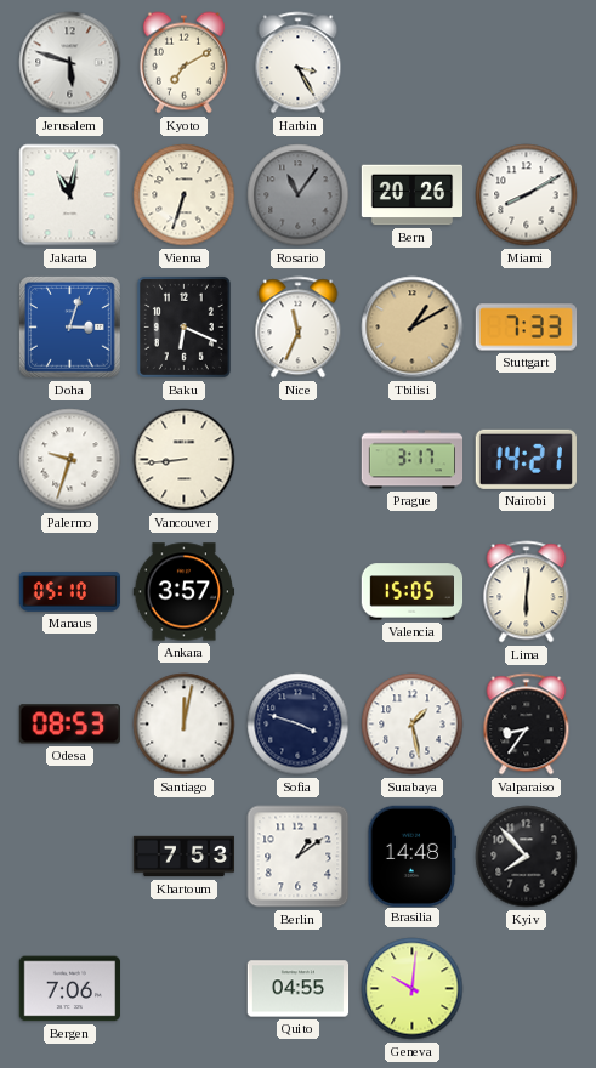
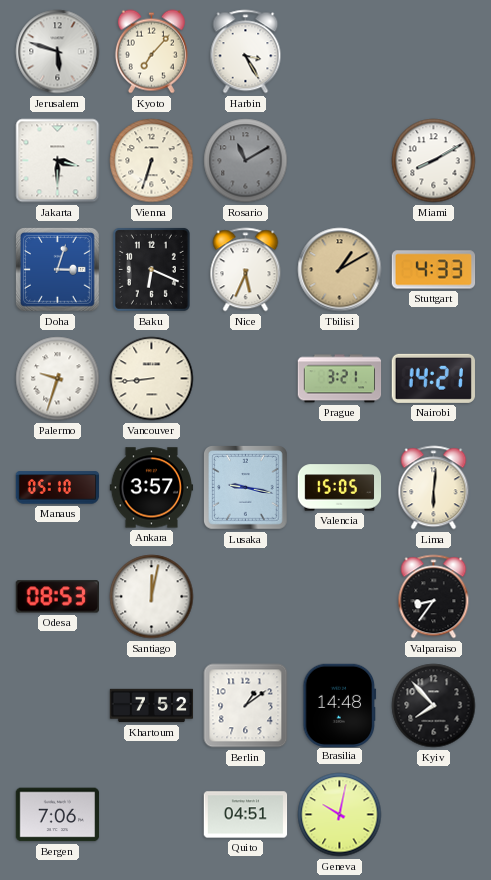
Kyoto: 7:10 -> 7:07 (151, 52)
Jakarta: 11:02 -> 3:30 (58, 161)
Rosario: 11:06 -> 11:10 (246, 161)
Bern: 20:26 -> none (413, 195)
Nice: 11:34 -> 5:34 (246, 270)
Stuttgart: 7:33 -> 4:33 (434, 270)
Prague: 3:17 -> 3:21 (340, 379)
Lusaka: none -> 9:17 (246, 488)
Sofia: 3:48 -> none (299, 725)
Surabaya: 1:28 -> none (413, 725)
Khartoum: 7:53 -> 7:52 (152, 706)
Quito: 04:55 -> 04:51 (246, 815)
Geneva: 10:01 -> 10:02 (340, 815)
